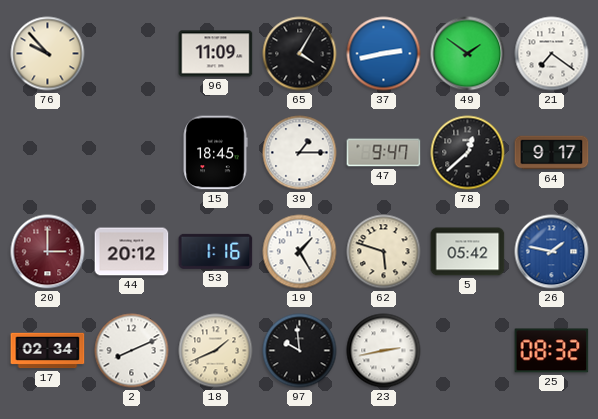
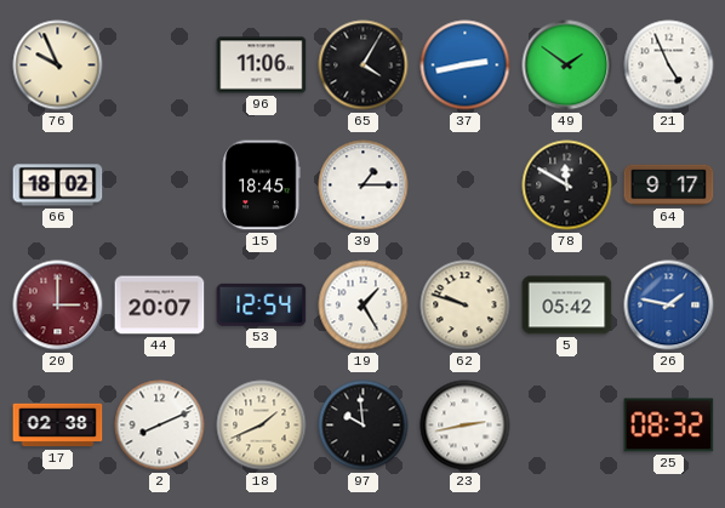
76: 9:53 -> 9:56 (58, 65)
96: 11:09 -> 11:06 (262, 65)
21: 7:21 -> 4:56 (669, 65)
66: none -> 18:02 (58, 185)
47: 9:47 -> none (384, 153)
78: 12:38 -> 11:50 (567, 185)
44: 20:12 -> 20:07 (160, 306)
53: 1:16 -> 12:54 (262, 304)
62: 5:48 -> 9:48 (466, 306)
17: 02:34 -> 02:38 (58, 426)
